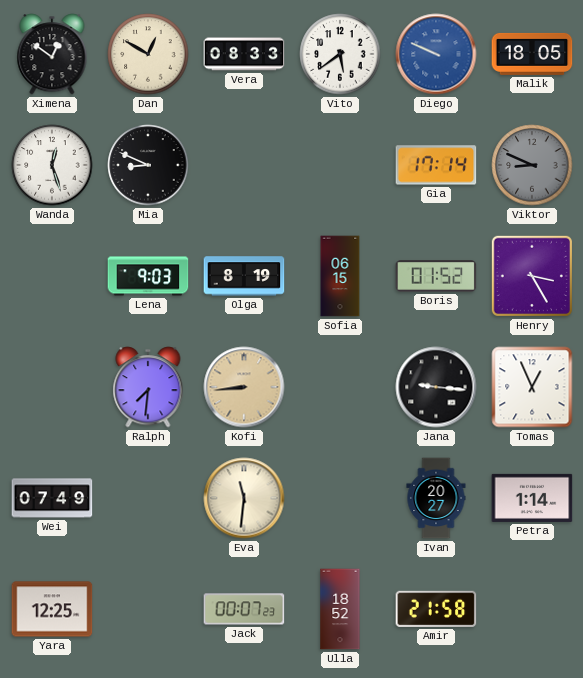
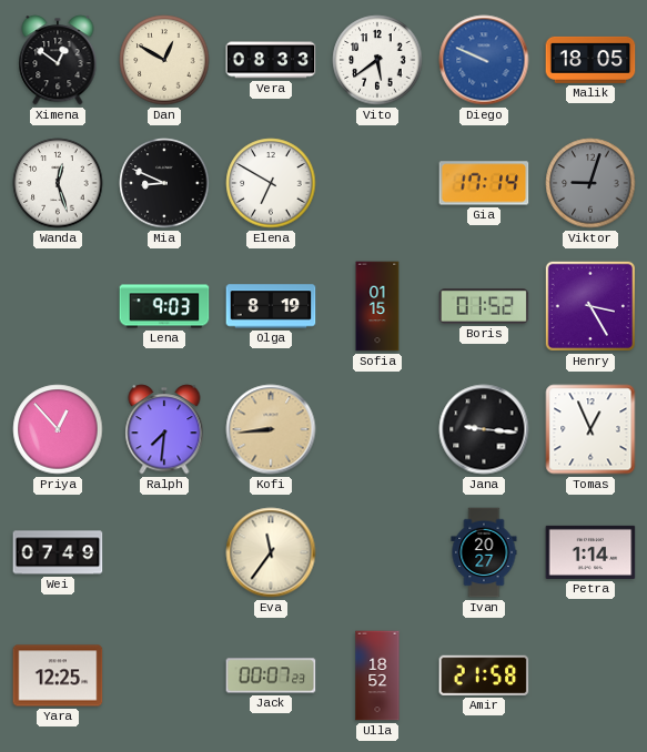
Elena: none -> 6:50 (271, 183)
Viktor: 8:49 -> 9:03 (590, 183)
Sofia: 06:15 -> 01:15 (377, 306)
Priya: none -> 12:53 (58, 429)
Eva: 11:31 -> 11:36 (271, 552)
